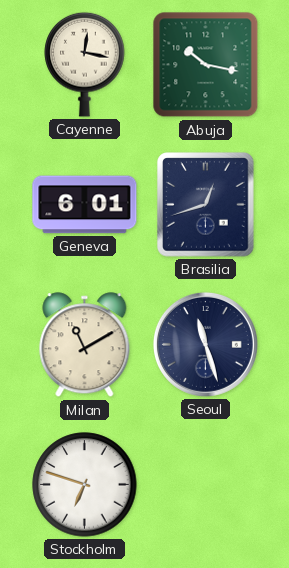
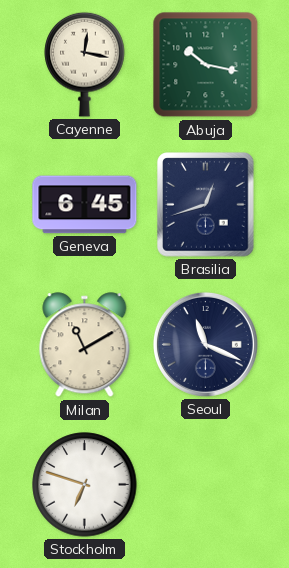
Geneva: 6:01 -> 6:45 (85, 205)
Seoul: 11:27 -> 11:19 (205, 344)
